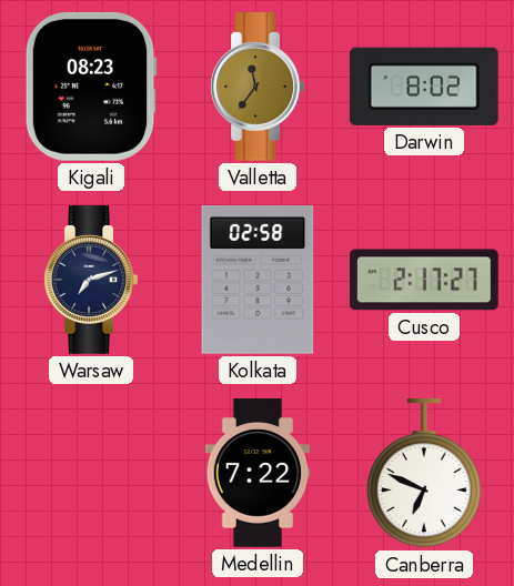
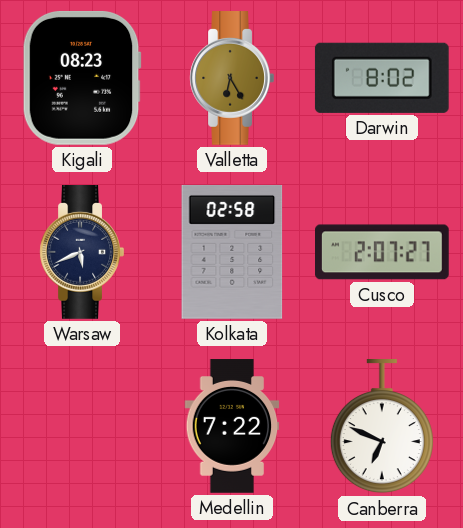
Valletta: 11:36 -> 6:25 (232, 79)
Warsaw: 7:12 -> 5:41 (82, 253)
Cusco: 2:17 -> 2:07 (383, 252)
